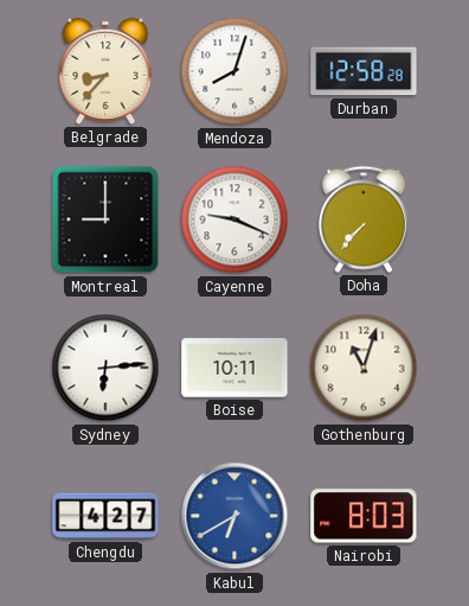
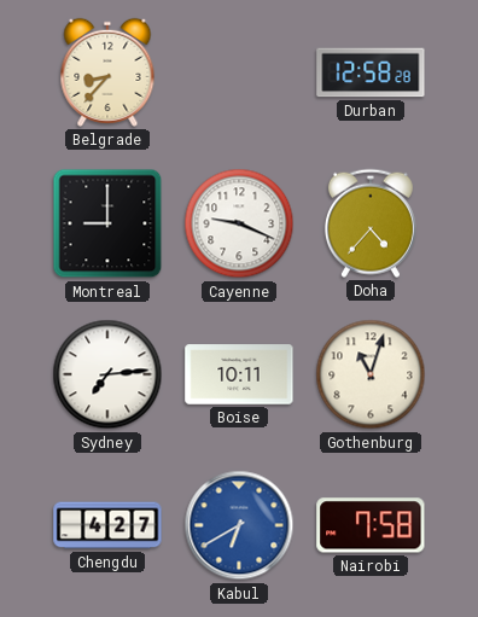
Mendoza: 8:03 -> none (234, 71)
Doha: 7:37 -> 4:37 (371, 223)
Sydney: 6:14 -> 7:14 (107, 374)
Nairobi: 8:03 -> 7:58 (371, 525)
